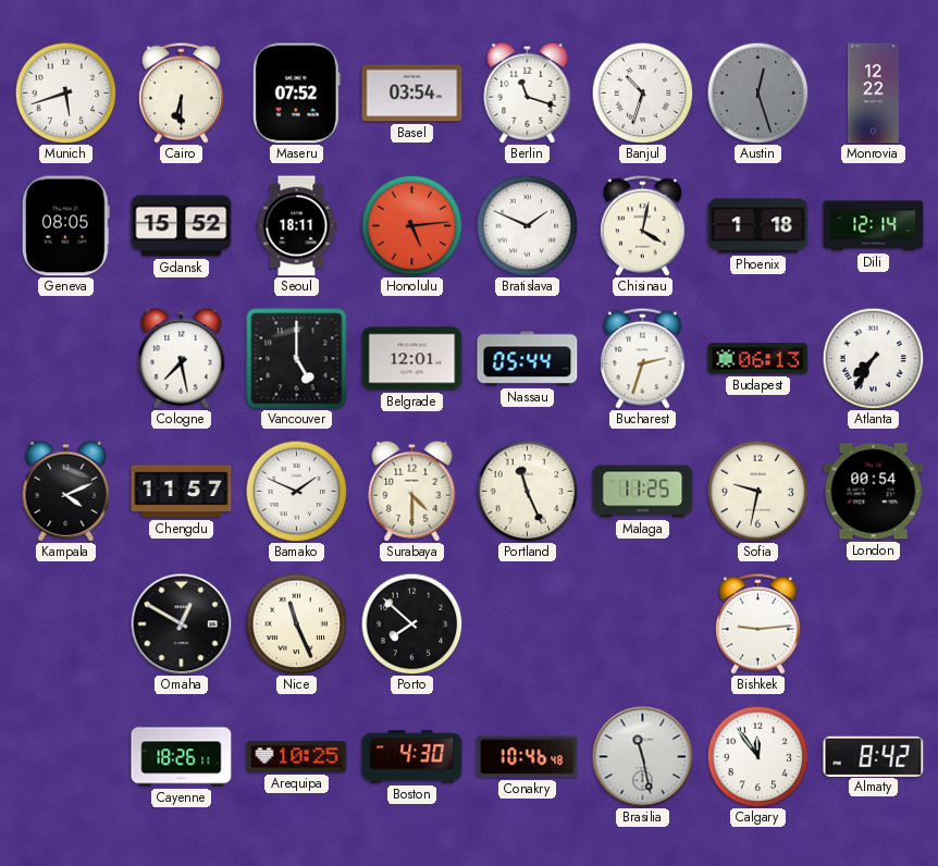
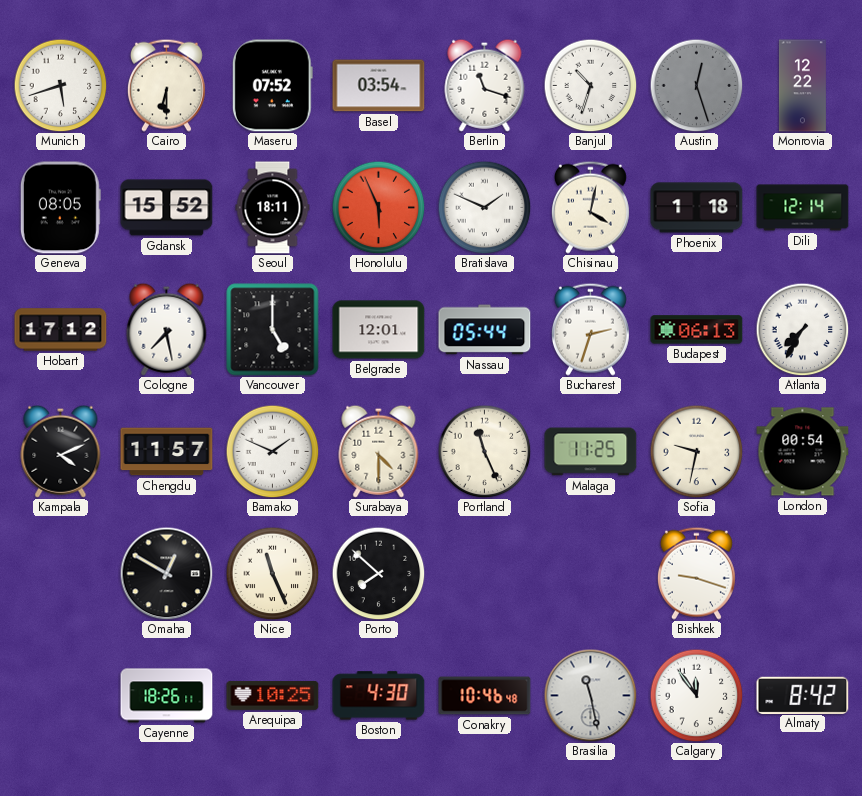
Honolulu: 5:14 -> 5:56 (378, 207)
Hobart: none -> 17:12 (61, 330)
Bishkek: 9:14 -> 9:18 (696, 573)
